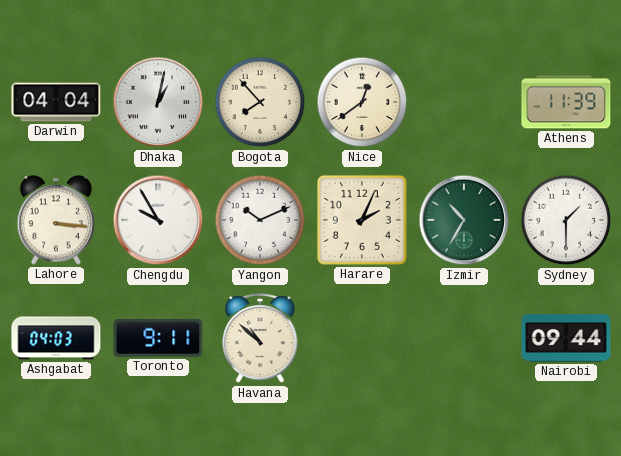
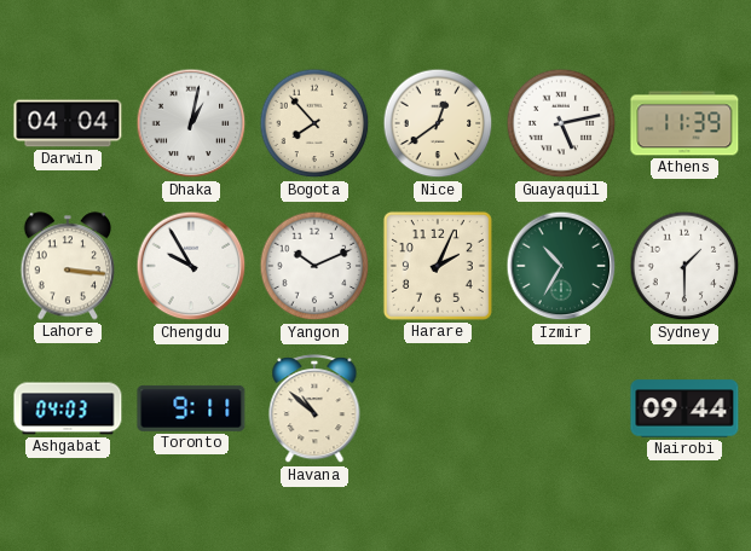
Guayaquil: none -> 5:13 (561, 123)
